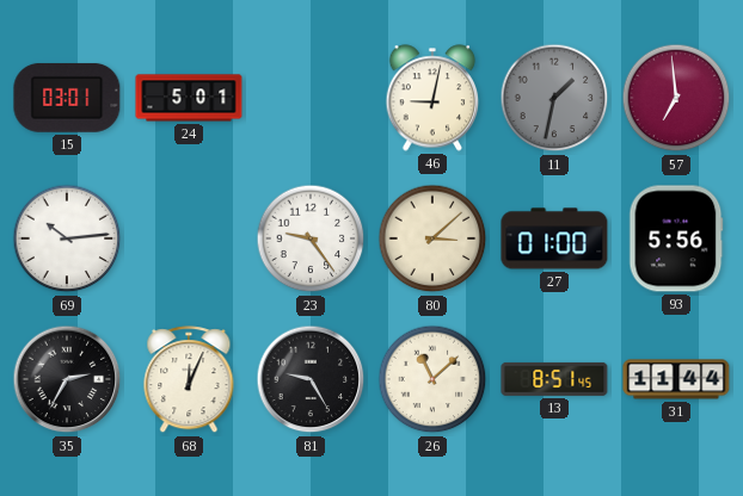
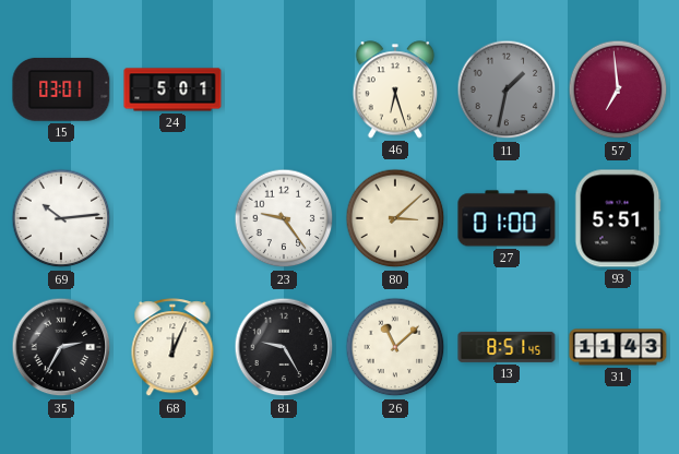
46: 9:02 -> 6:27 (395, 89)
93: 5:56 -> 5:51 (618, 218)
31: 11:44 -> 11:43 (618, 347)
